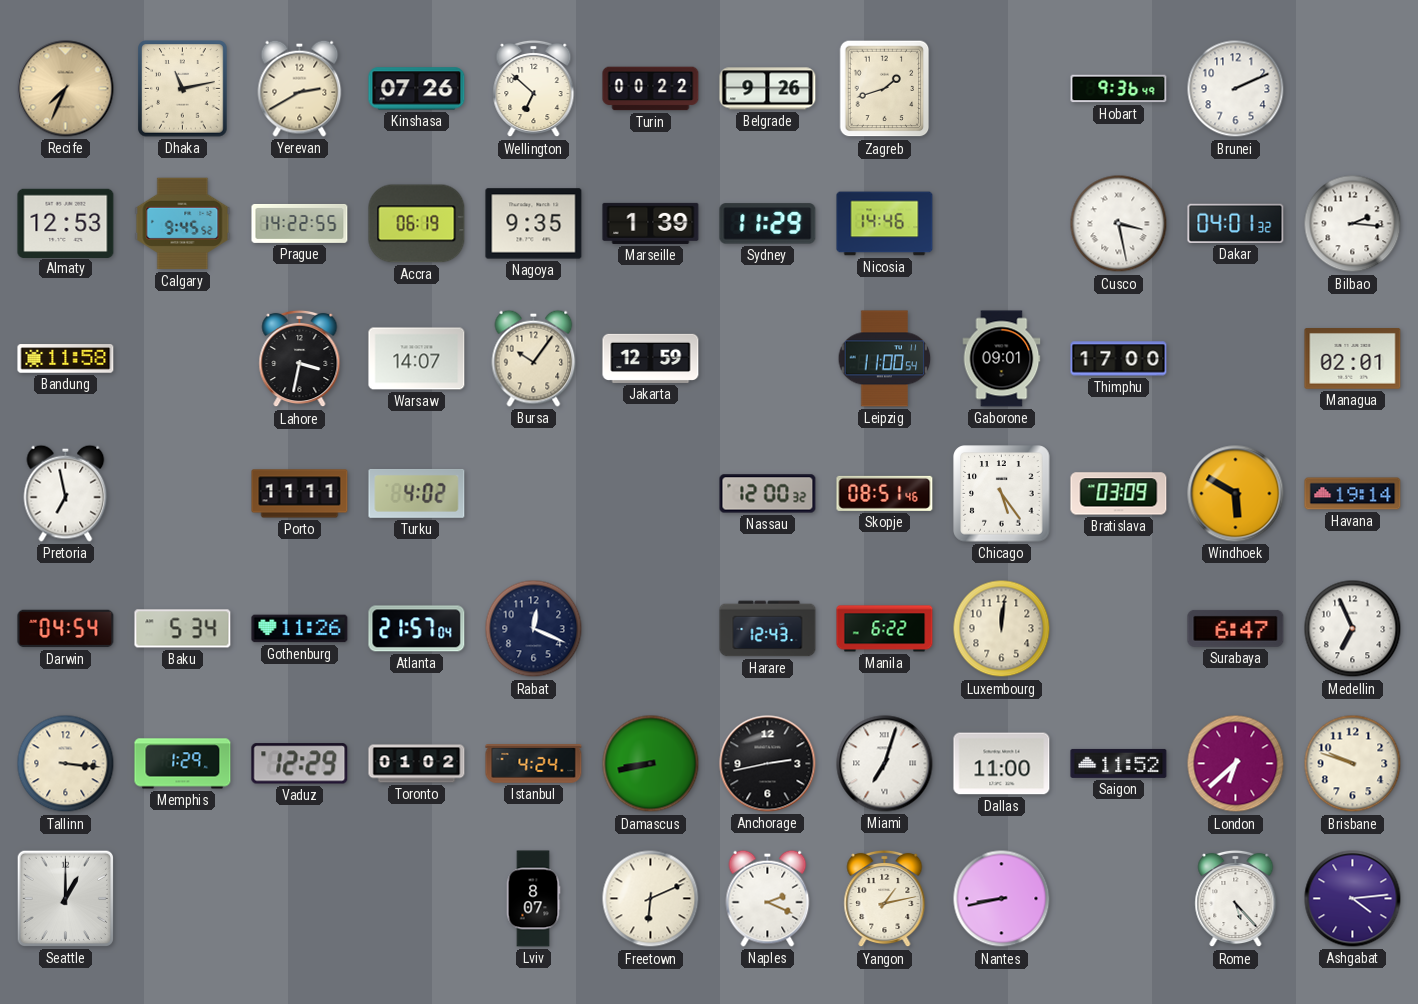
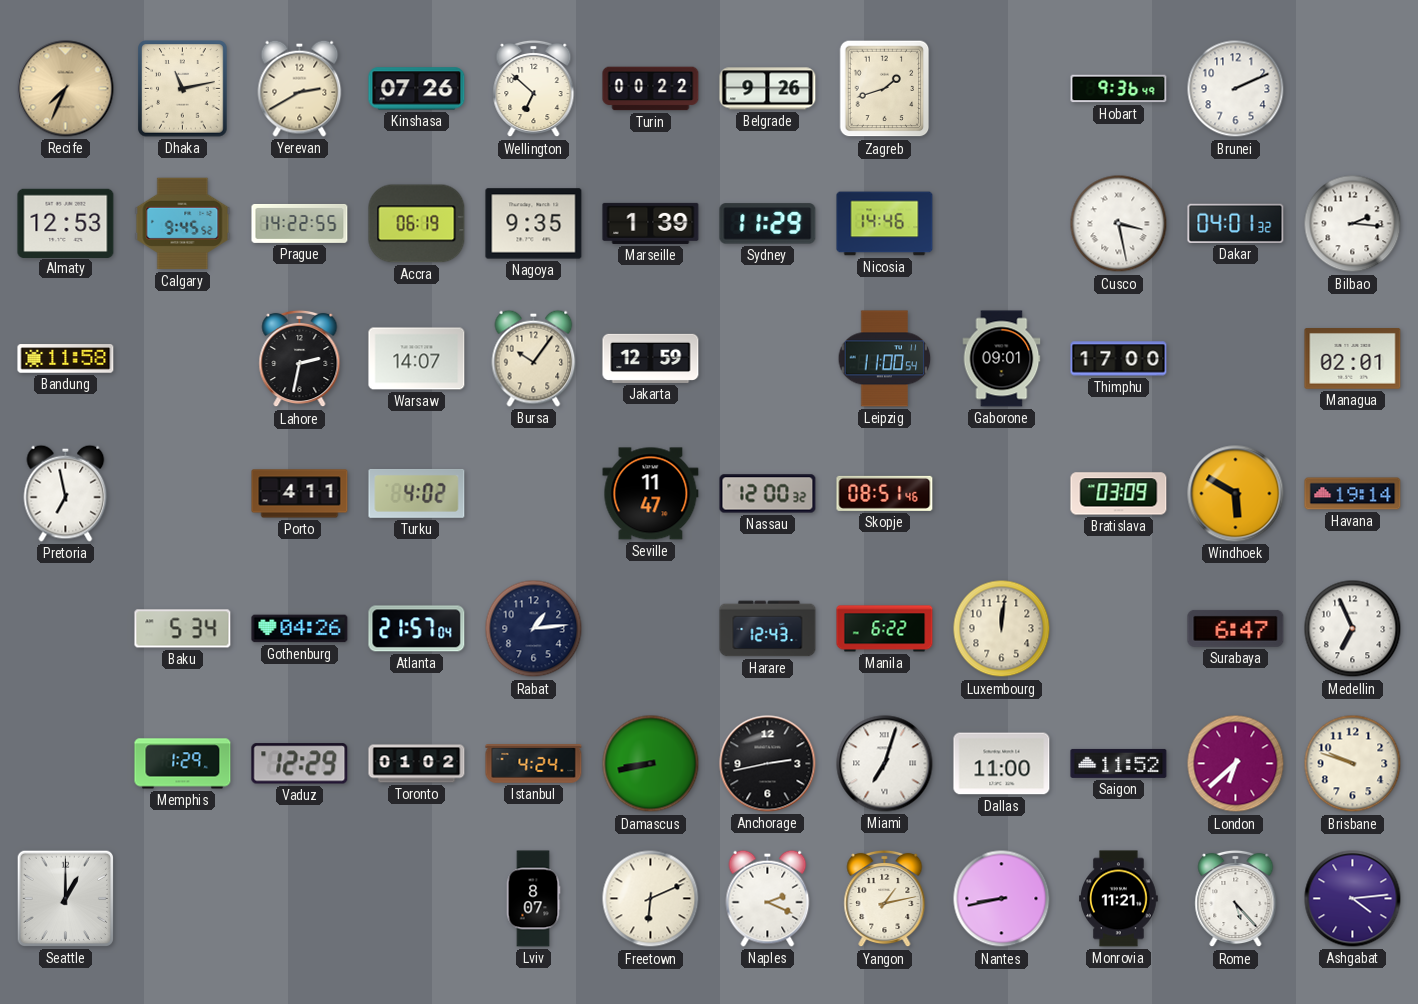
Lahore: 3:32 -> 2:32 (300, 359)
Porto: 11:11 -> 4:11 (300, 494)
Seville: none -> 11:47 (651, 494)
Chicago: 5:24 -> none (1002, 494)
Darwin: 04:54 -> none (66, 629)
Gothenburg: 11:26 -> 04:26 (300, 629)
Rabat: 12:19 -> 1:14 (534, 629)
Tallinn: 3:16 -> none (66, 764)
Monrovia: none -> 11:21 (1119, 899)
